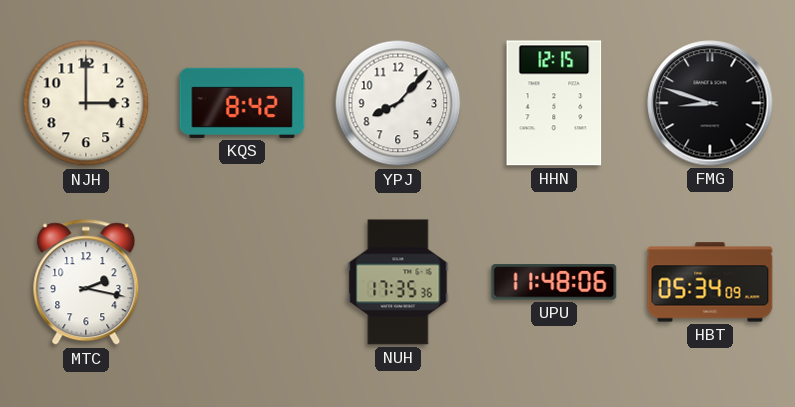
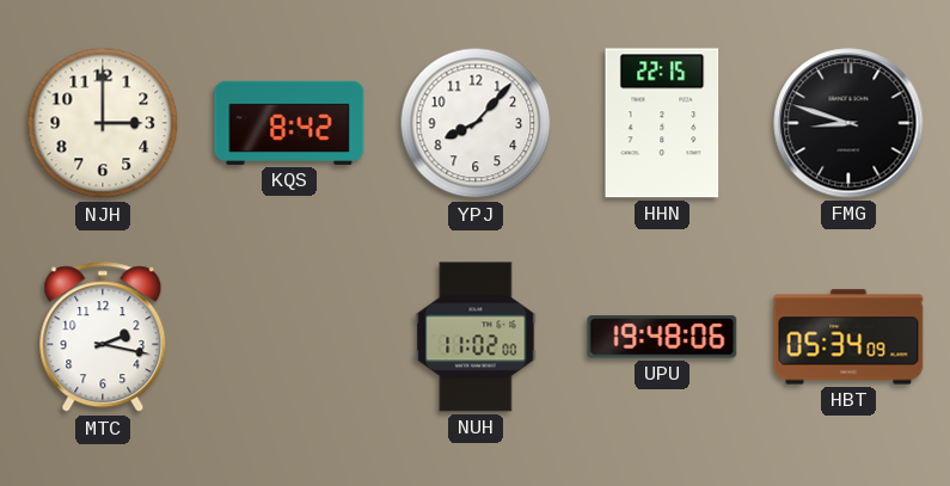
HHN: 12:15 -> 22:15 (662, 123)
NUH: 17:35 -> 11:02 (476, 337)
UPU: 11:48 -> 19:48 (662, 337)
